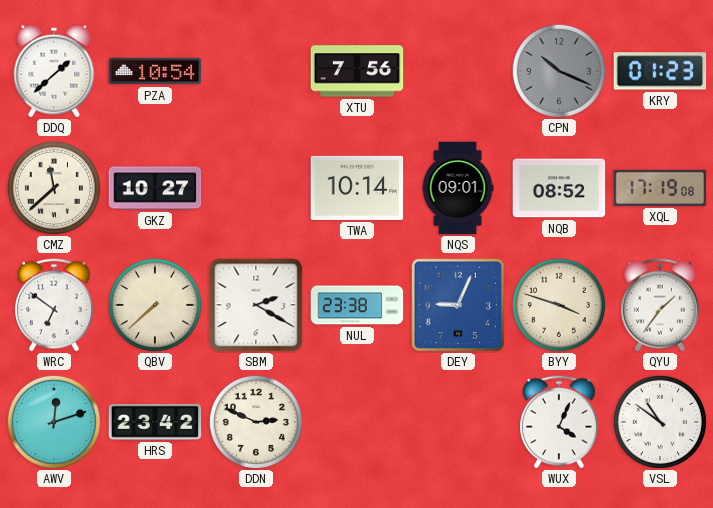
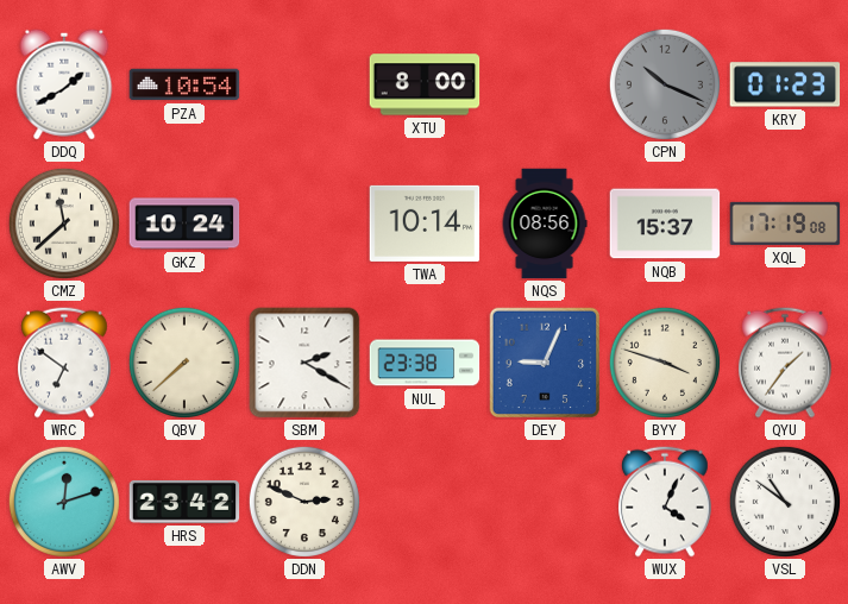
DDQ: 1:38 -> 1:40 (64, 84)
XTU: 7:56 -> 8:00 (425, 84)
GKZ: 10:27 -> 10:24 (184, 224)
NQS: 09:01 -> 08:56 (545, 224)
NQB: 08:52 -> 15:37 (665, 224)
